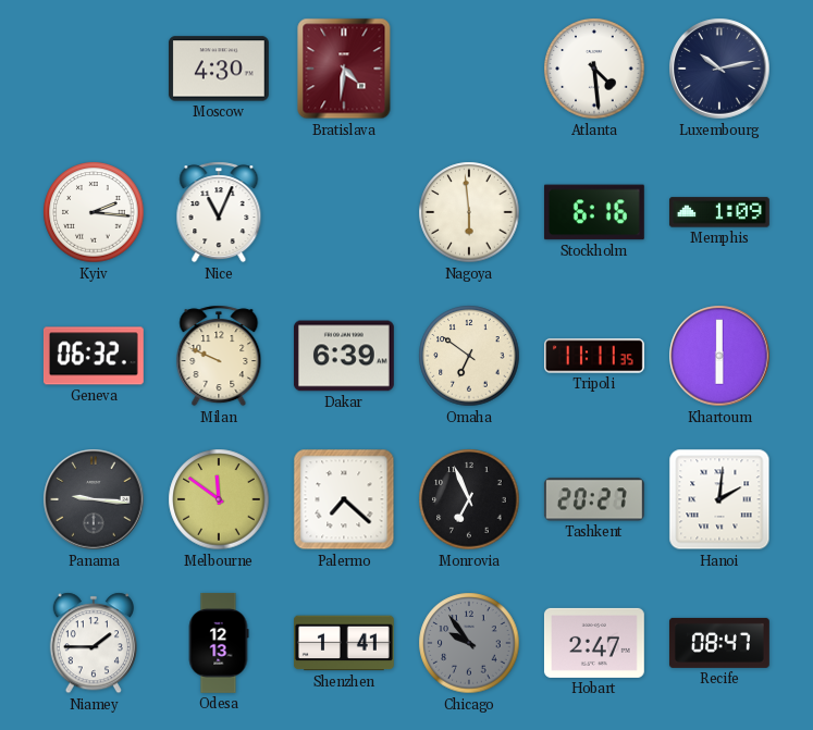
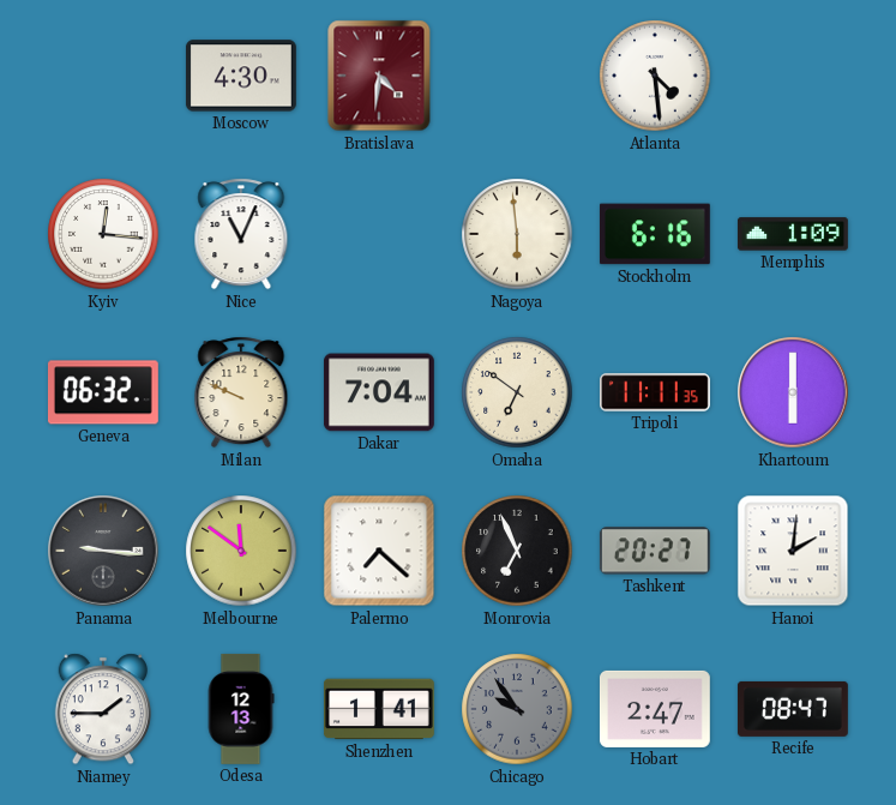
Luxembourg: 10:13 -> none (719, 69)
Kyiv: 2:16 -> 12:16 (103, 234)
Dakar: 6:39 -> 7:04 (379, 392)
